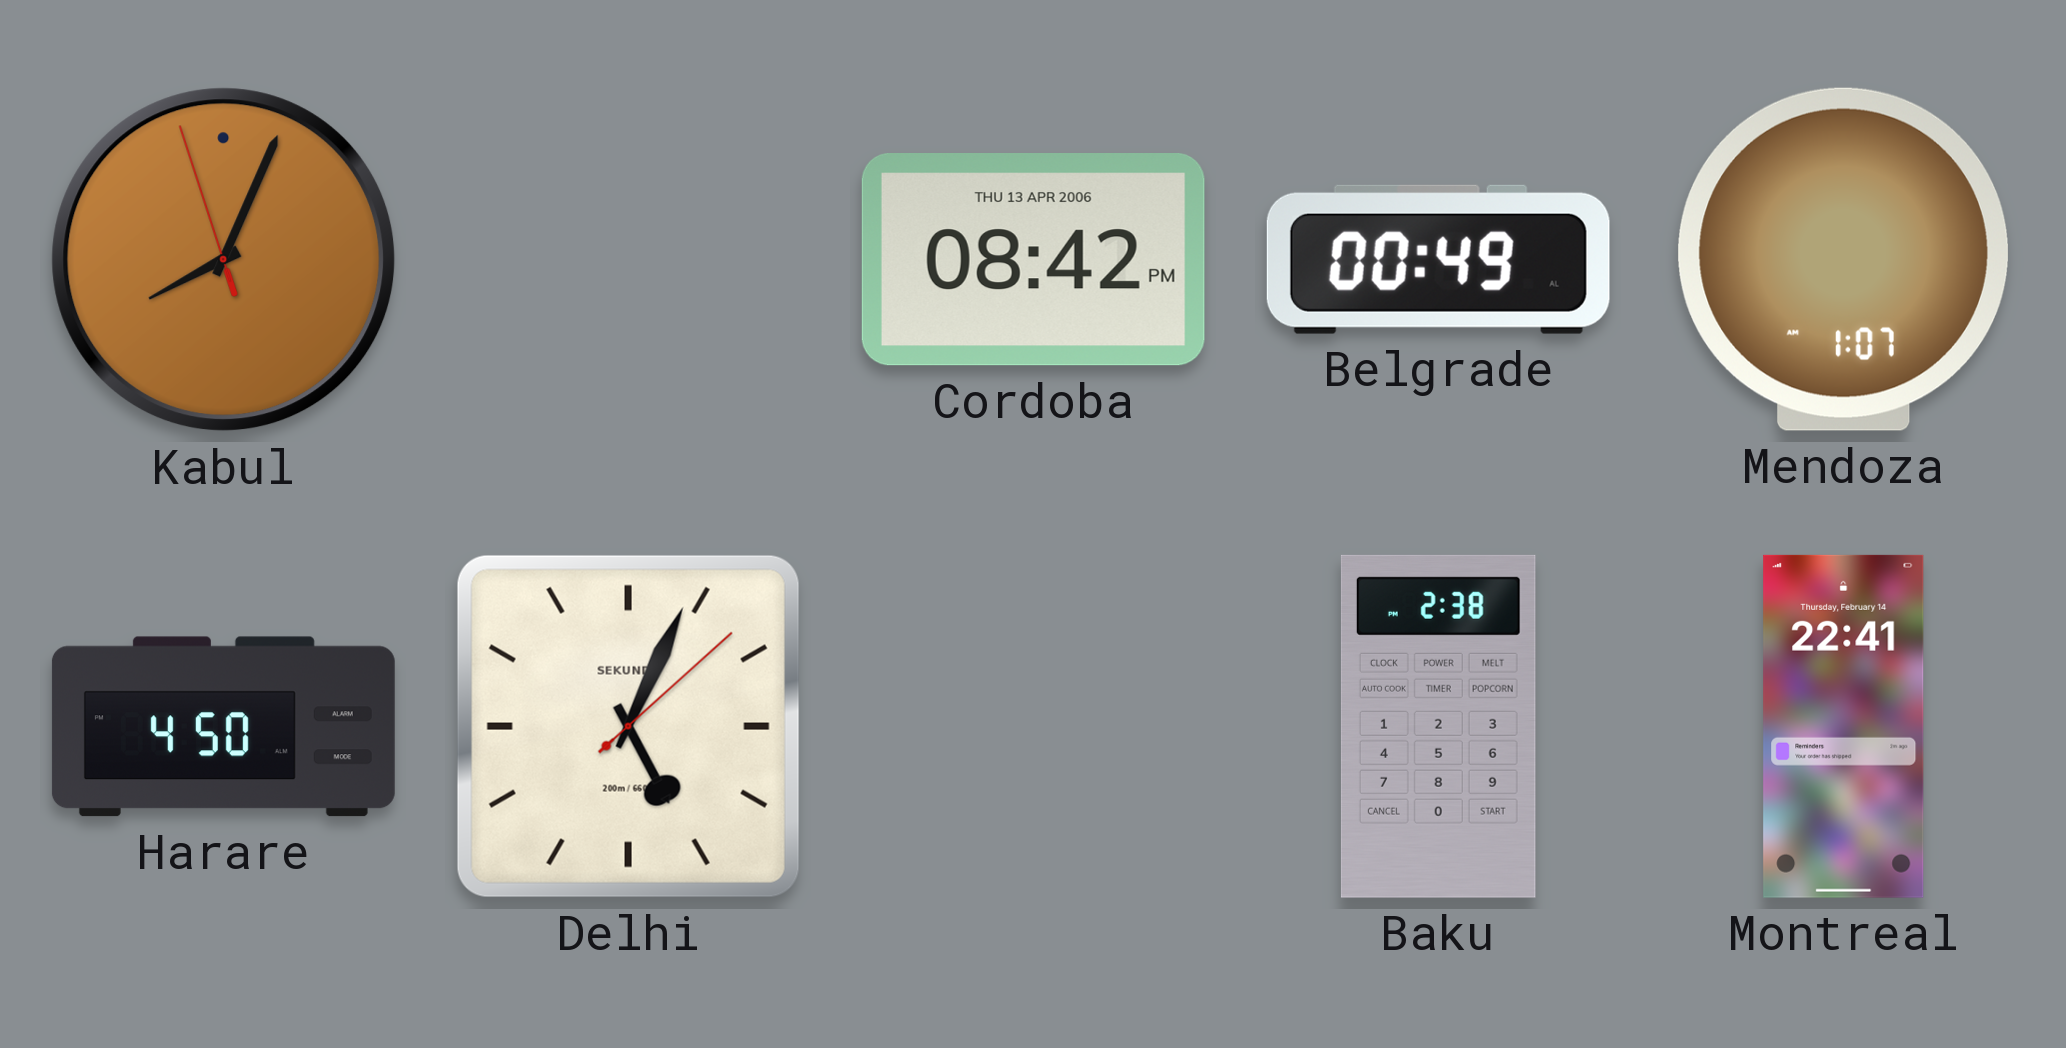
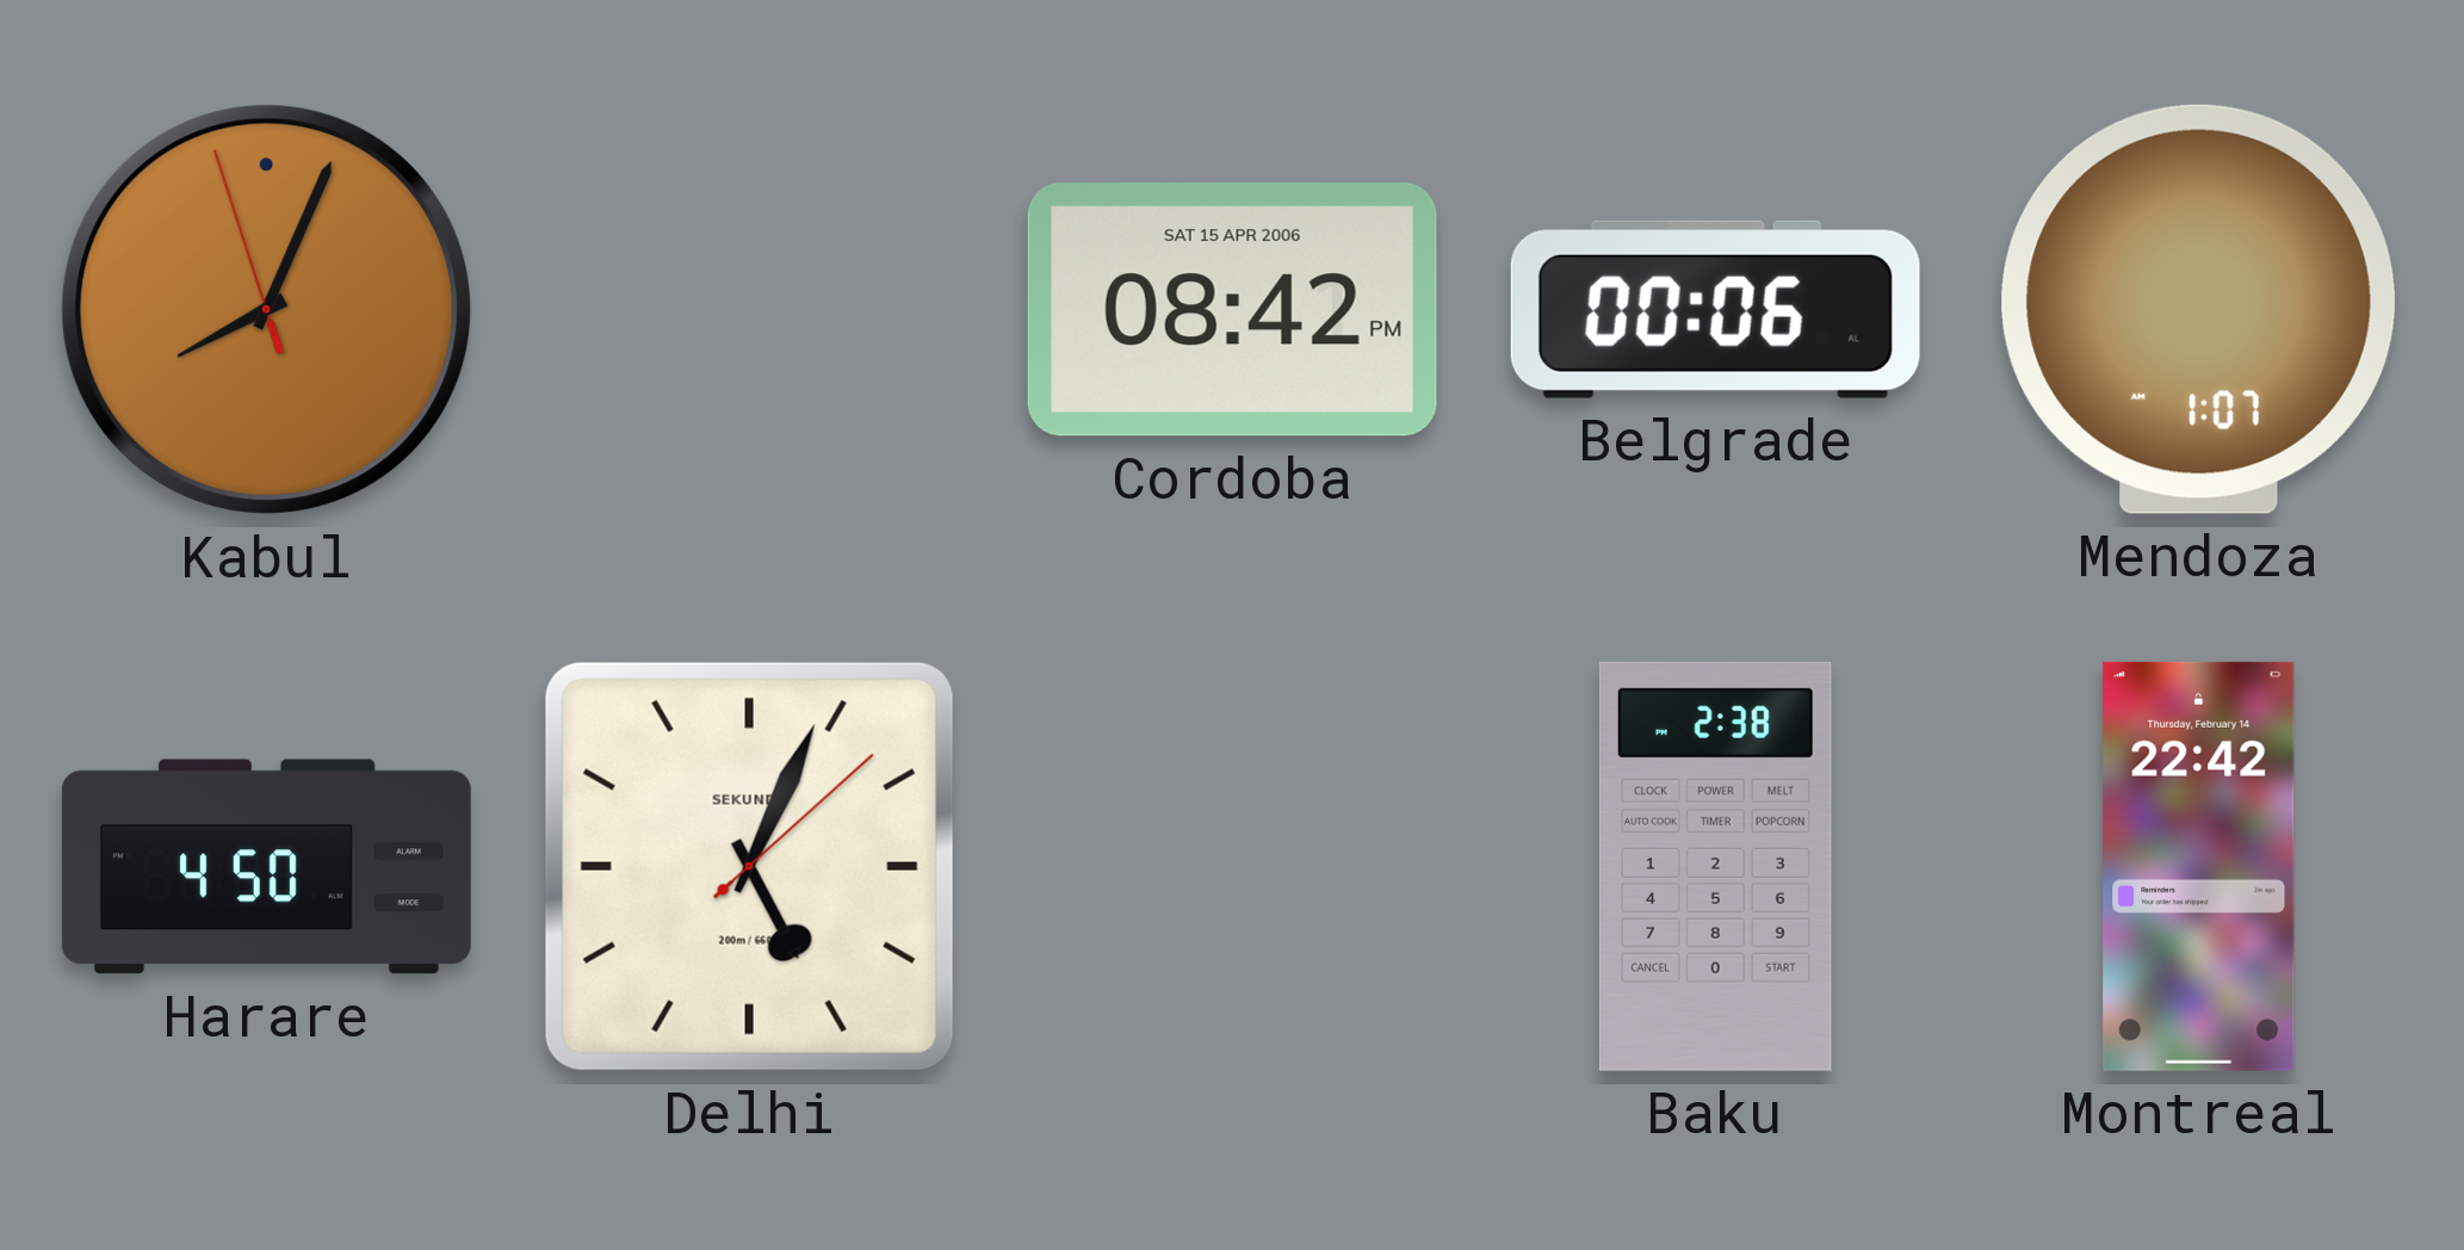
Cordoba date: THU 13 APR 2006 -> SAT 15 APR 2006 (1232, 310)
Belgrade: 00:49 -> 00:06 (1715, 309)
Montreal: 22:41 -> 22:42 (2199, 866)
